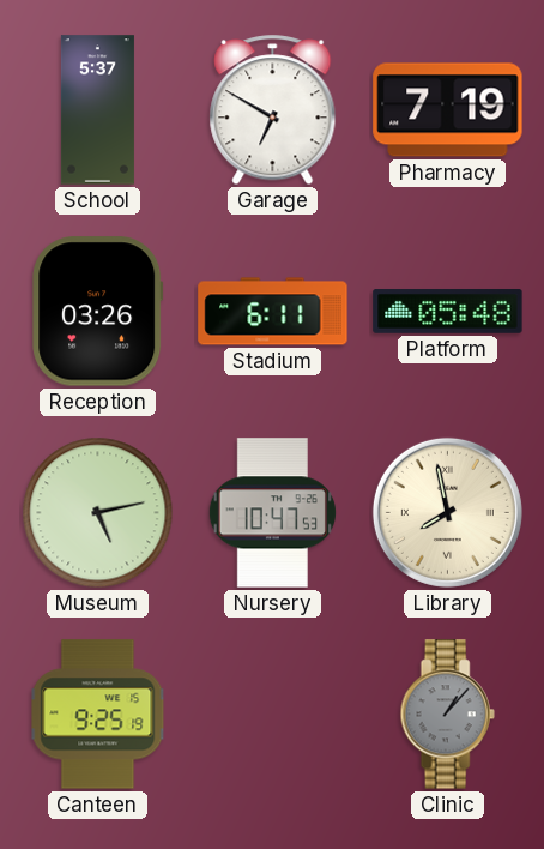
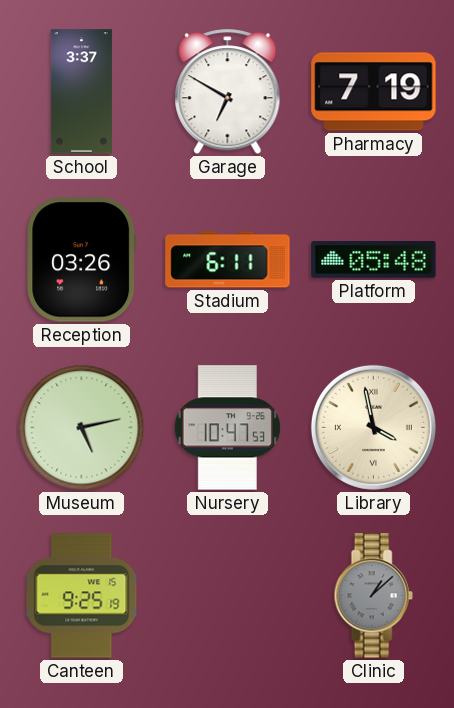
School: 5:37 -> 3:37 (81, 92)
Library: 7:58 -> 3:58 (373, 427)
Clinic: 1:07 -> 1:08 (373, 596)
